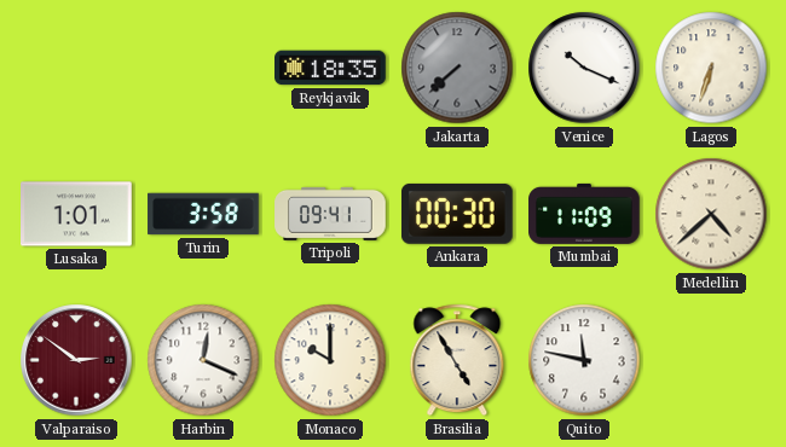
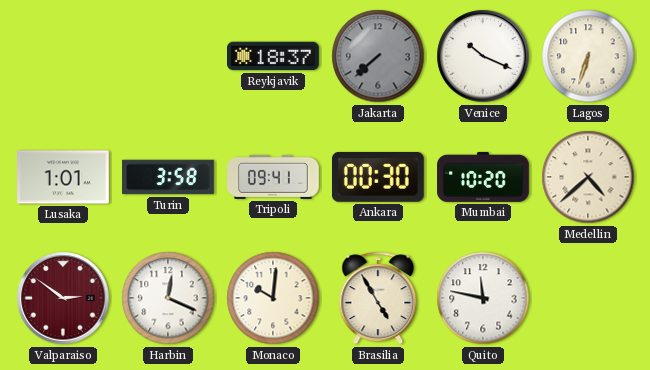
Reykjavik: 18:35 -> 18:37 (274, 56)
Mumbai: 11:09 -> 10:20 (483, 177)
Monaco: 10:00 -> 10:01 (273, 298)
